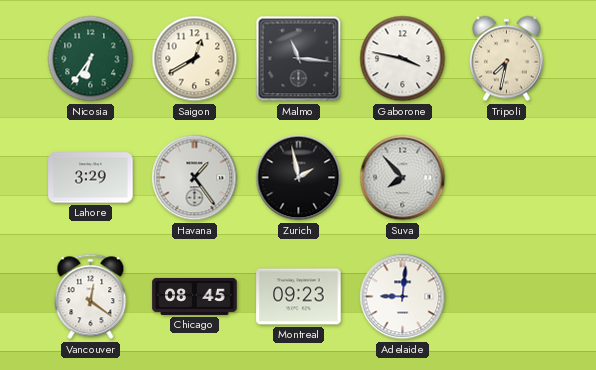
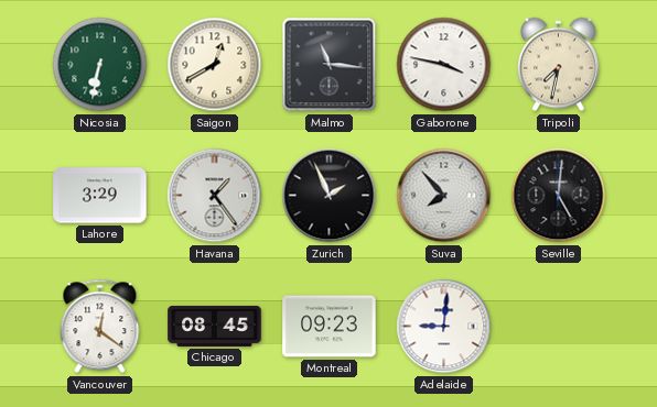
Nicosia: 6:36 -> 6:32 (100, 65)
Zurich: 1:58 -> 1:56 (330, 196)
Seville: none -> 5:01 (559, 196)
